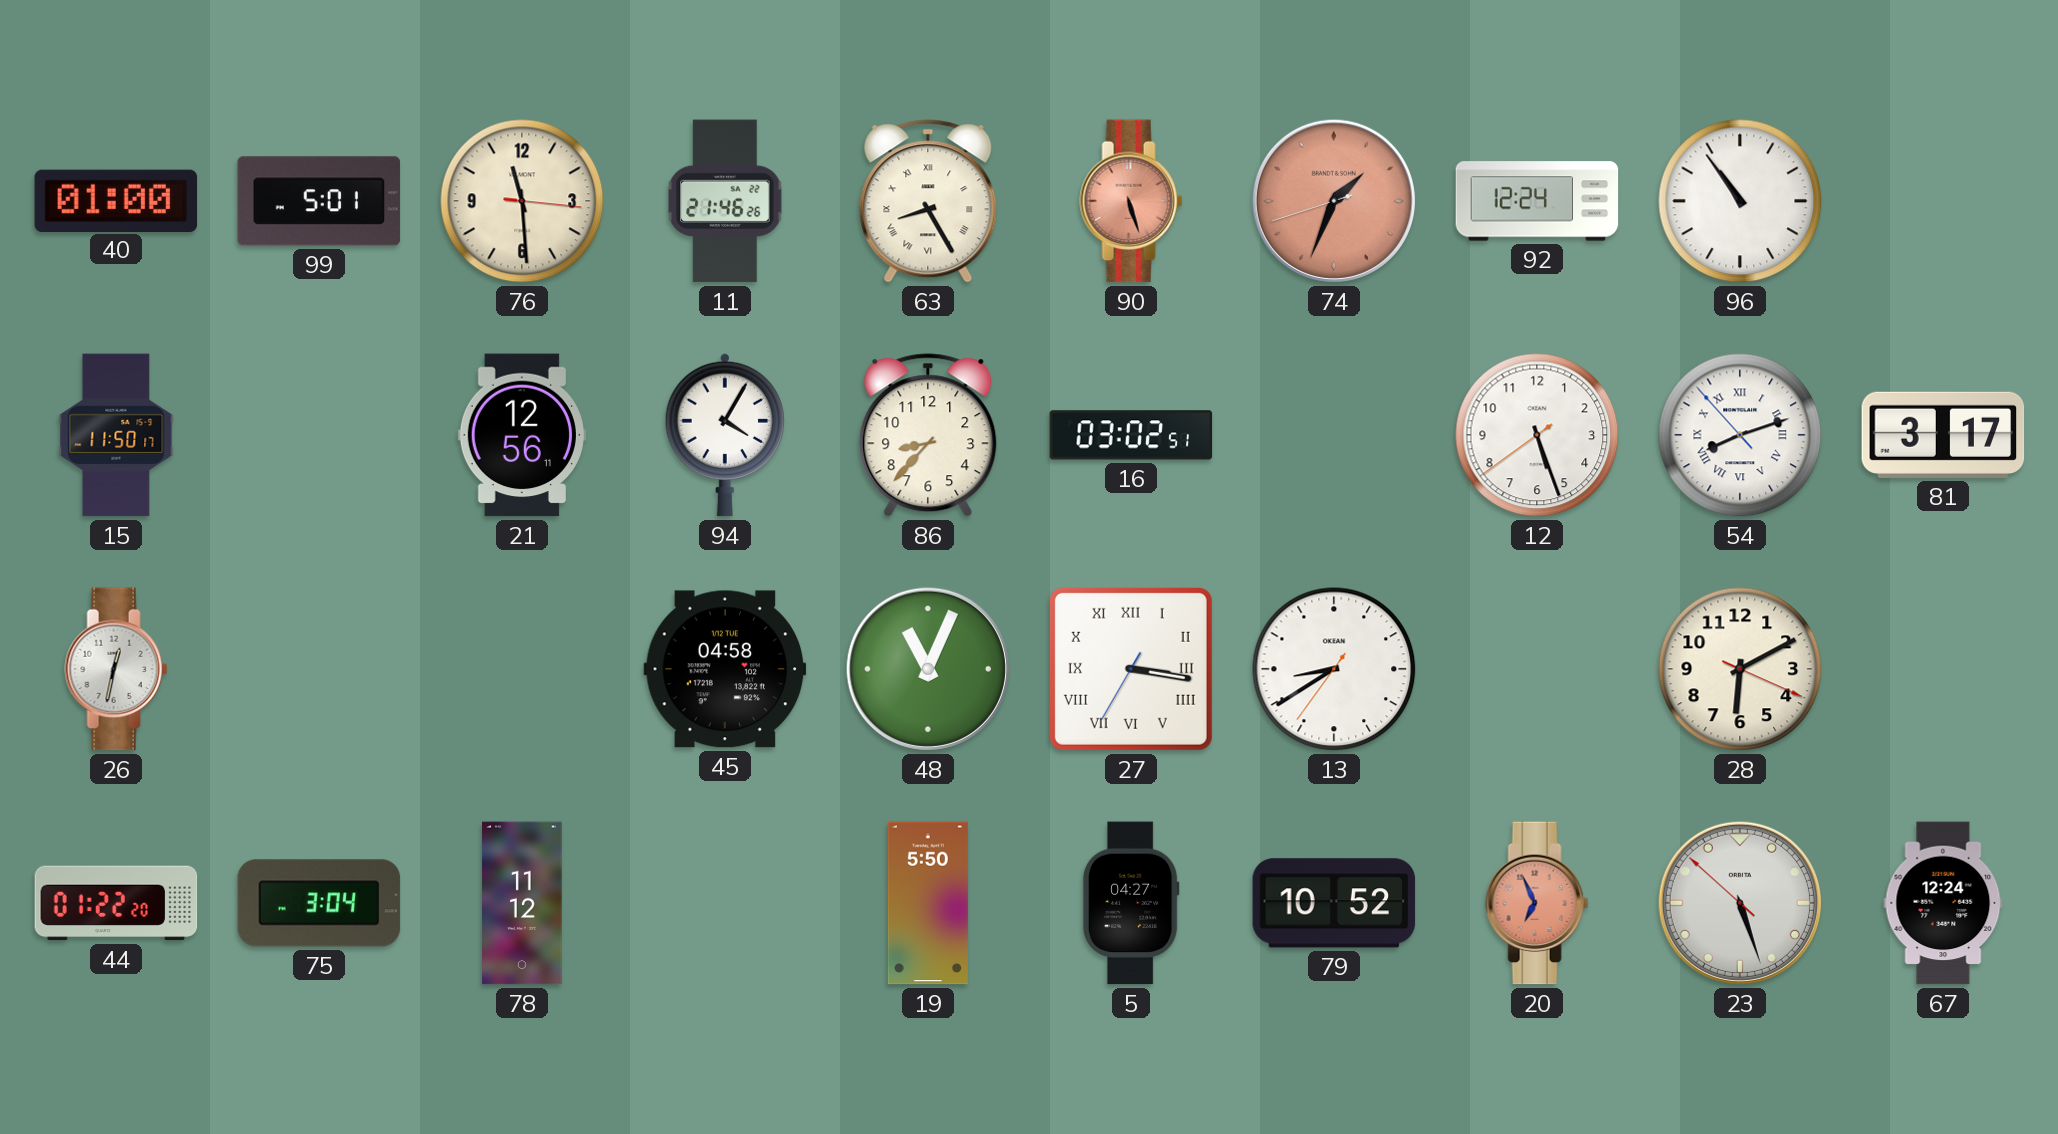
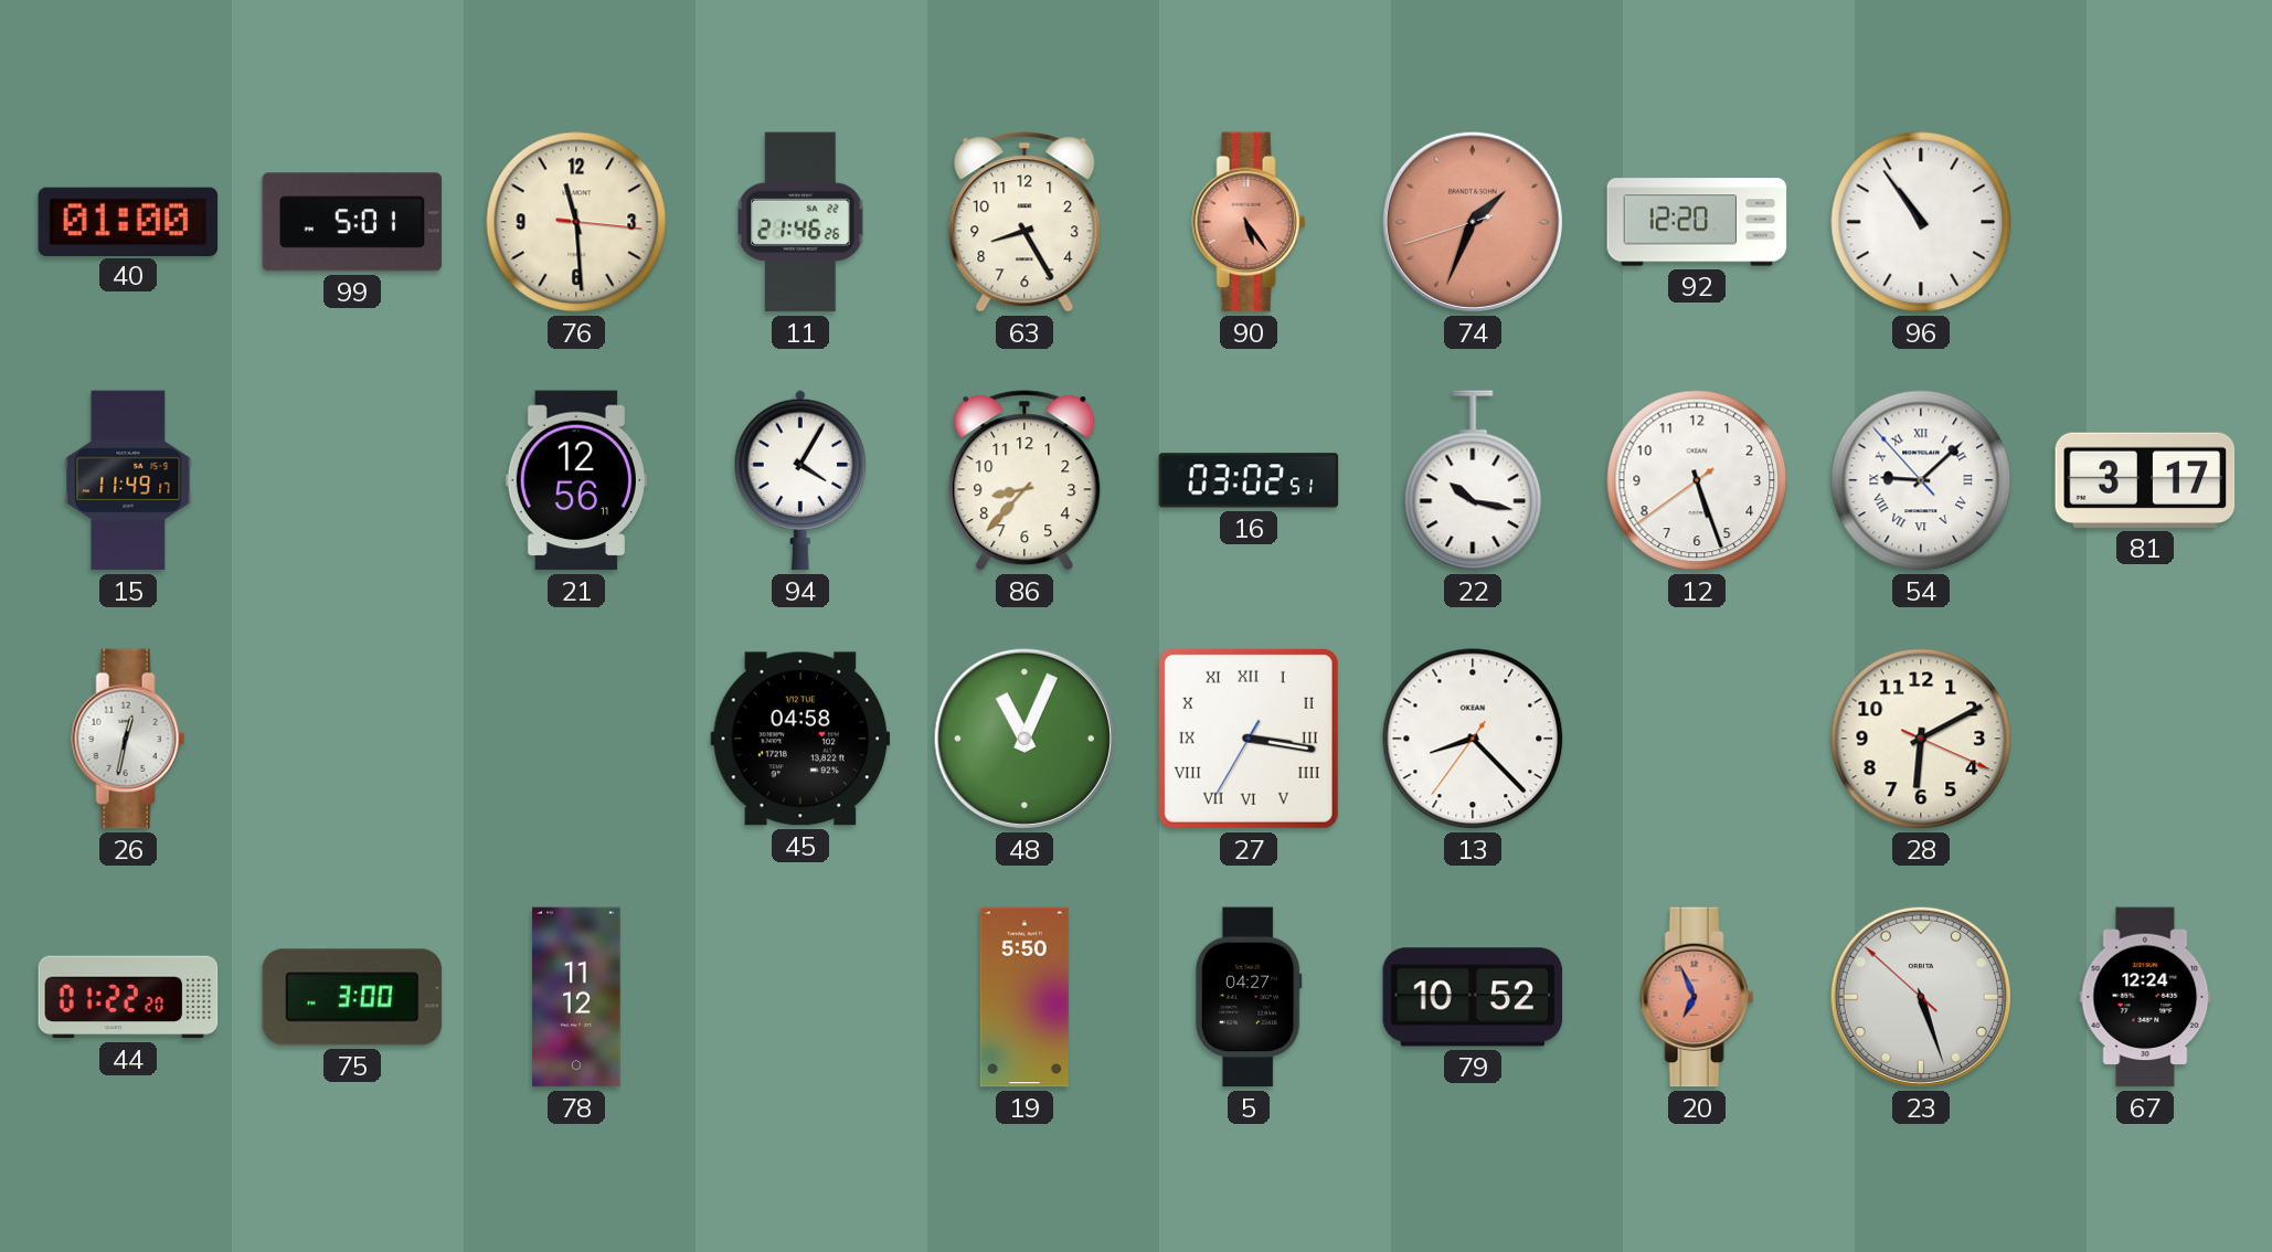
63 numerals: Roman -> Arabic (1024, 222)
90: 5:27 -> 5:24 (1249, 222)
92: 12:24 -> 12:20 (1697, 222)
15: 11:50 -> 11:49 (128, 480)
22: none -> 10:17 (1473, 480)
54: 8:11 -> 9:07 (1921, 480)
13: 8:39 -> 8:22 (1473, 739)
75: 3:04 -> 3:00 (352, 997)
